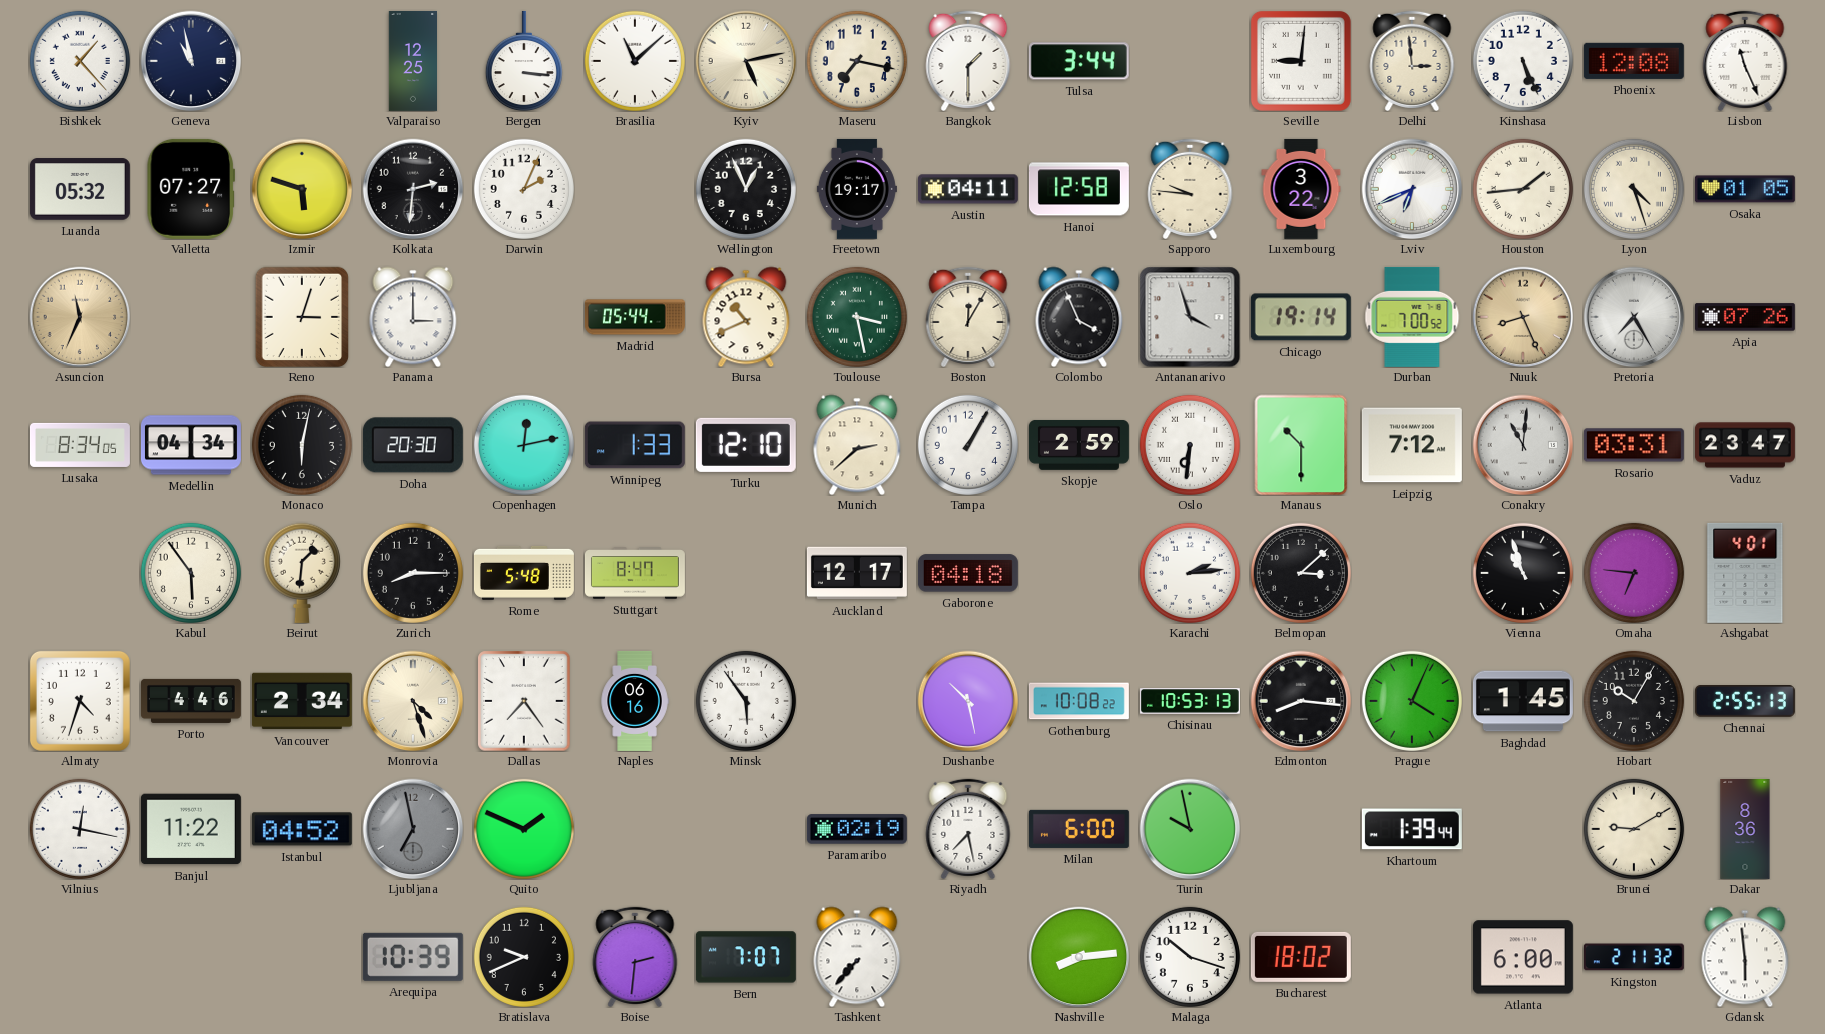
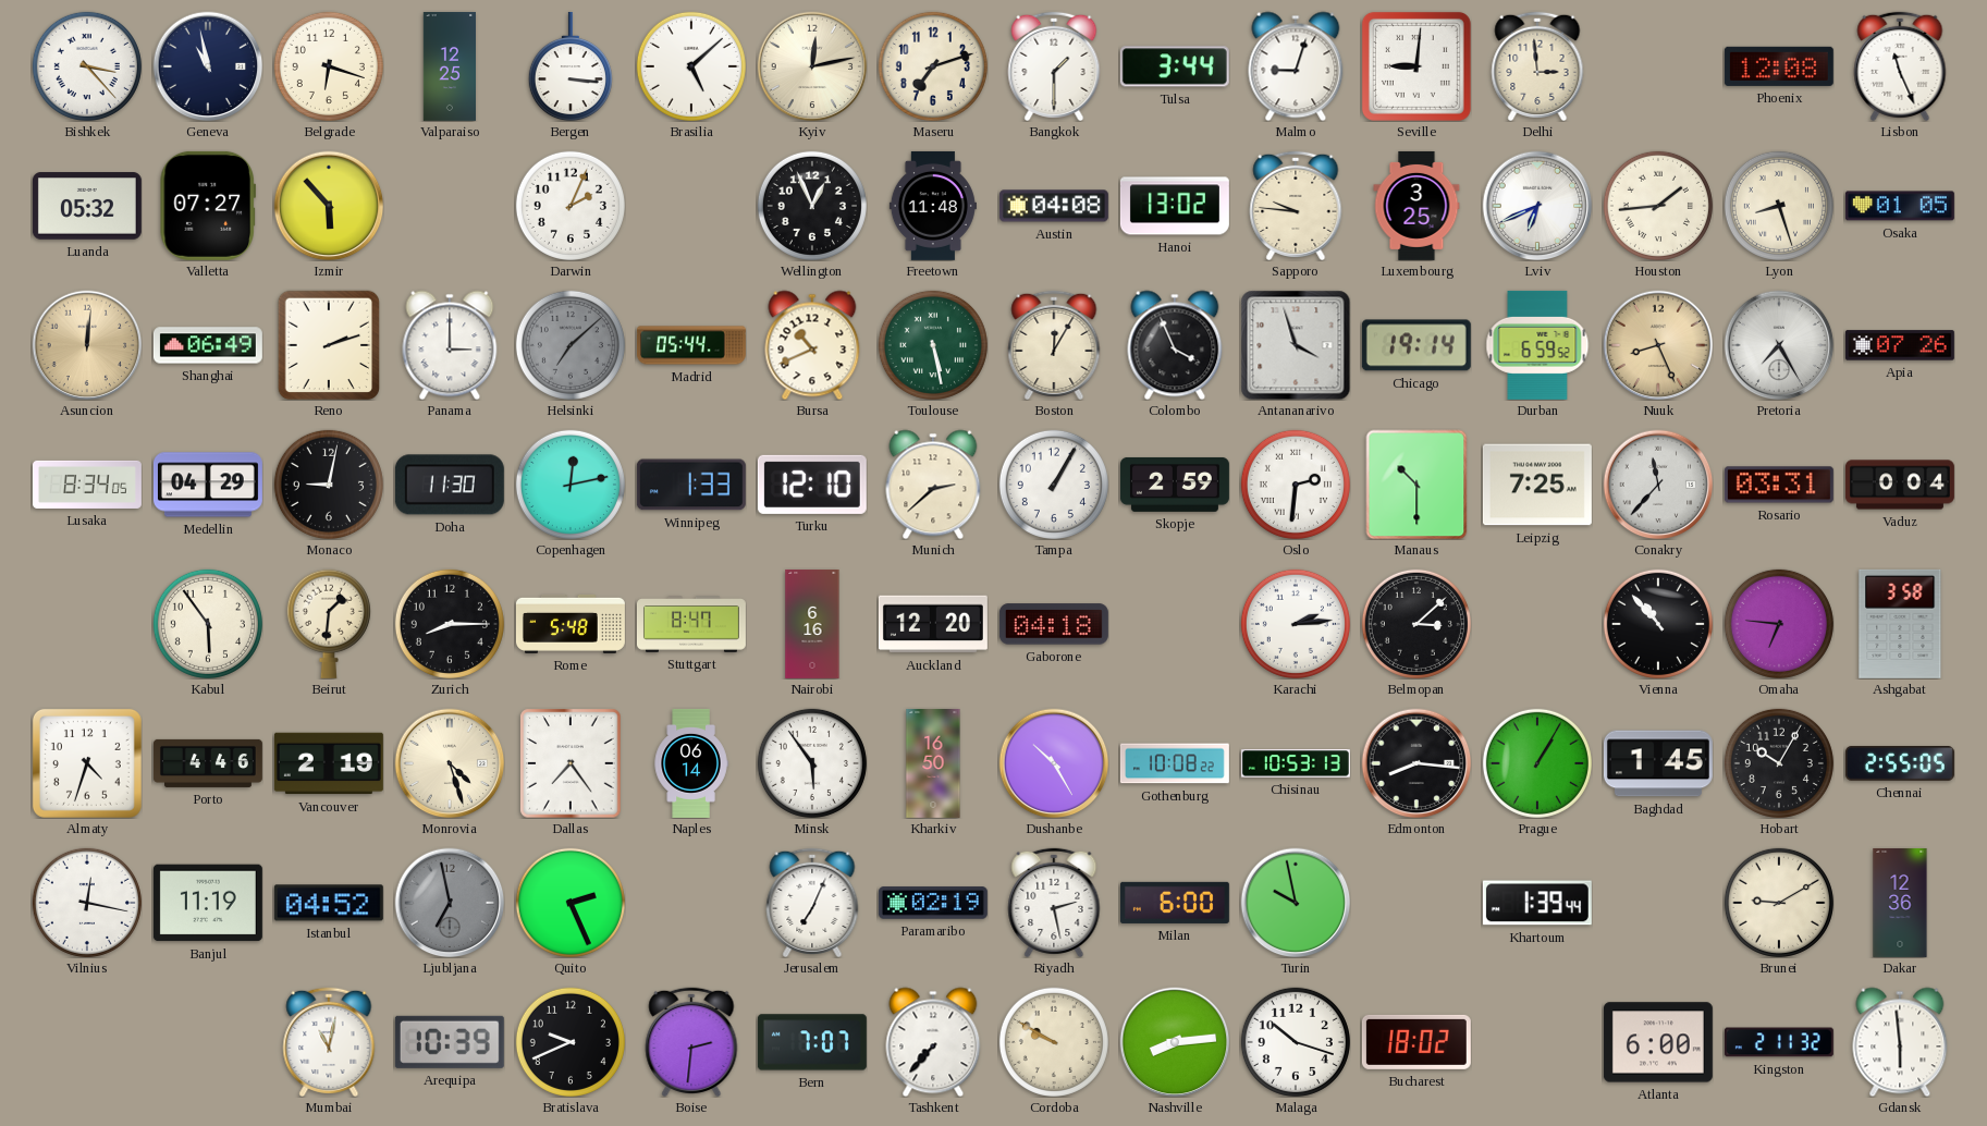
Bishkek: 1:23 -> 3:23 (87, 66)
Belgrade: none -> 6:18 (329, 66)
Brasilia: 11:08 -> 5:08 (691, 66)
Kyiv: 5:13 -> 12:13 (812, 66)
Maseru: 7:17 -> 7:12 (933, 66)
Malmo: none -> 9:03 (1296, 66)
Kinshasa: 5:26 -> none (1523, 61)
Izmir: 5:48 -> 5:53 (329, 206)
Kolkata: 2:31 -> none (413, 189)
Freetown: 19:17 -> 11:48 (933, 206)
Austin: 04:11 -> 04:08 (1054, 206)
Hanoi: 12:58 -> 13:02 (1175, 206)
Luxembourg: 3:22 -> 3:25 (1416, 206)
Lyon: 4:27 -> 8:27 (1779, 206)
Asuncion: 11:34 -> 12:01 (87, 345)
Shanghai: none -> 06:49 (208, 345)
Reno: 3:03 -> 2:12 (329, 345)
Helsinki: none -> 7:08 (571, 345)
Toulouse: 3:28 -> 5:28 (933, 345)
Durban: 7:00 -> 6:59 (1537, 345)
Medellin: 04:34 -> 04:29 (208, 485)
Monaco: 6:02 -> 9:02 (329, 485)
Doha: 20:30 -> 11:30 (450, 485)
Oslo: 6:31 -> 2:31 (1296, 485)
Leipzig: 7:12 -> 7:25 (1537, 485)
Conakry: 11:01 -> 11:37 (1658, 485)
Vaduz: 23:47 -> 0:04 (1900, 485)
Nairobi: none -> 6:16 (812, 624)
Auckland: 12:17 -> 12:20 (933, 624)
Vienna: 10:57 -> 10:53 (1658, 624)
Ashgabat: 4:01 -> 3:58 (1900, 624)
Vancouver: 2:34 -> 2:19 (329, 763)
Naples: 06:16 -> 06:14 (691, 763)
Kharkiv: none -> 16:50 (933, 763)
Dushanbe: 10:28 -> 10:25 (1054, 763)
Prague: 4:04 -> 1:05 (1537, 763)
Chennai: 2:55:13 -> 2:55:05 (1900, 763)
Banjul: 11:22 -> 11:19 (208, 903)
Quito: 1:49 -> 2:26 (571, 903)
Jerusalem: none -> 7:04 (812, 902)
Riyadh: 7:28 -> 2:28 (1054, 902)
Dakar: 8:36 -> 12:36 (1900, 903)
Mumbai: none -> 11:02 (329, 1041)
Cordoba: none -> 9:50 (1054, 1042)
